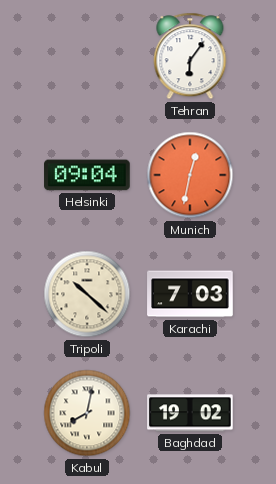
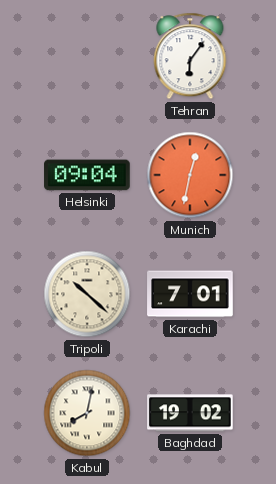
Karachi: 7:03 -> 7:01 (190, 294)
